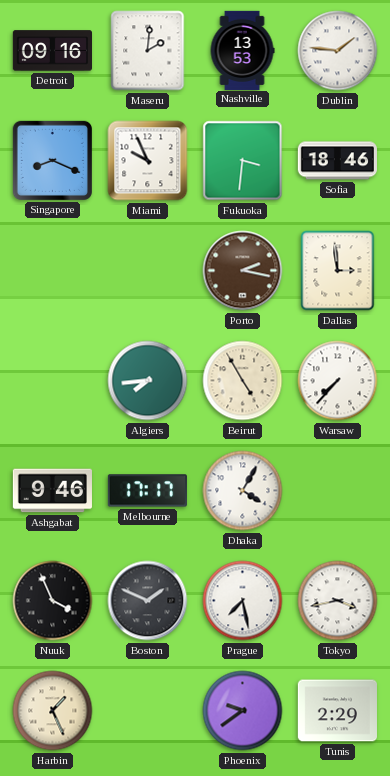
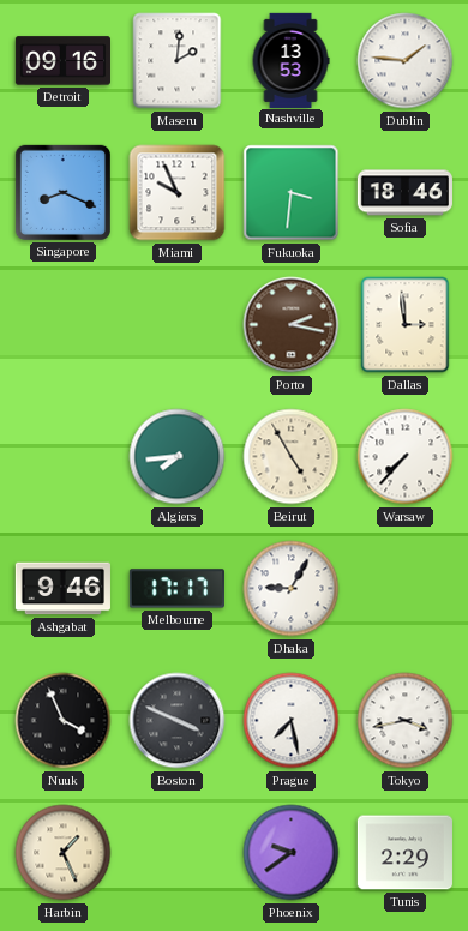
Dhaka: 4:05 -> 9:05 (292, 589)
Boston: 1:49 -> 3:49 (178, 721)
